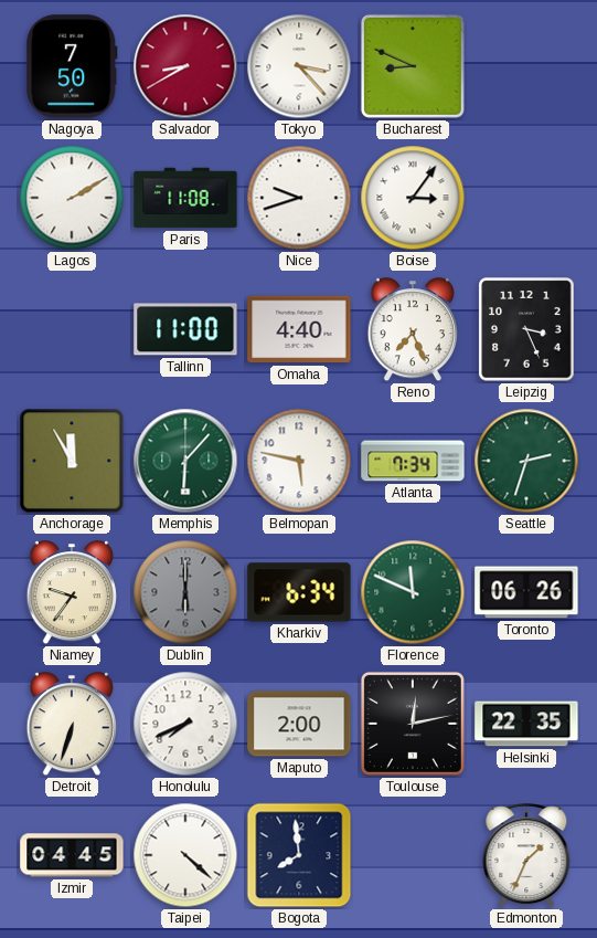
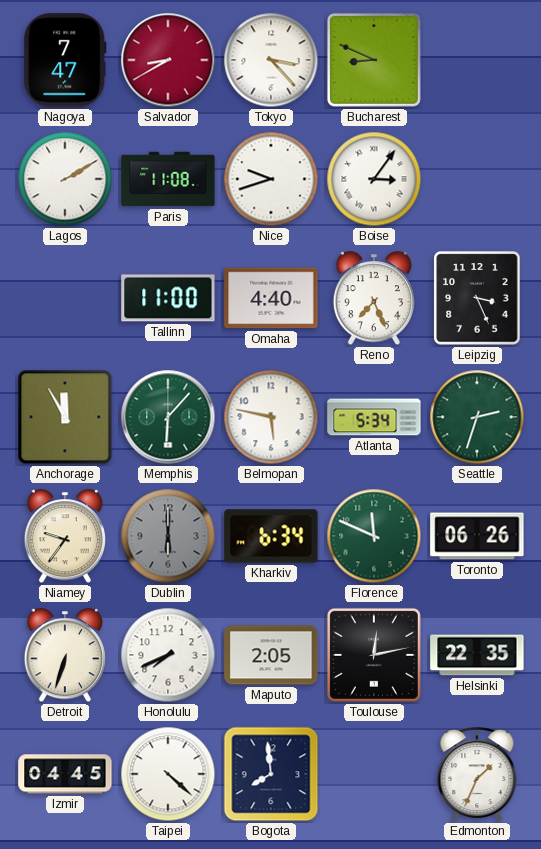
Nagoya: 7:50 -> 7:47 (65, 60)
Atlanta: 7:34 -> 5:34 (374, 417)
Maputo: 2:00 -> 2:05 (271, 655)
